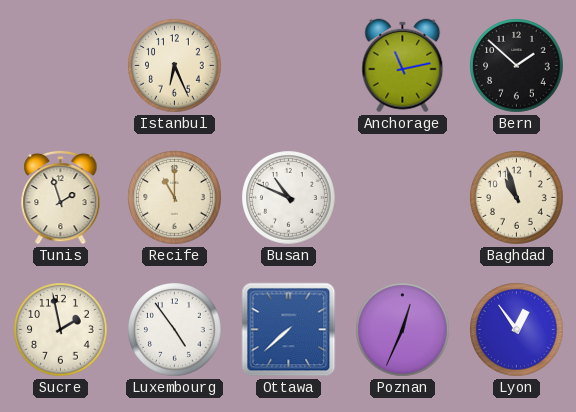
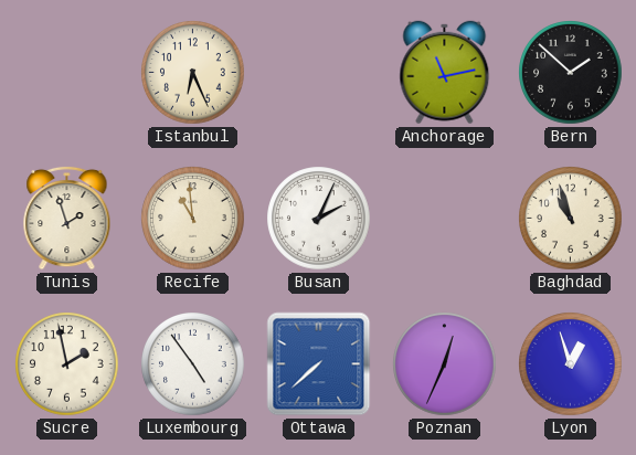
Recife: 11:00 -> 10:59 (193, 219)
Busan: 10:49 -> 2:04 (319, 219)
Lyon: 12:54 -> 12:57 (571, 364)
